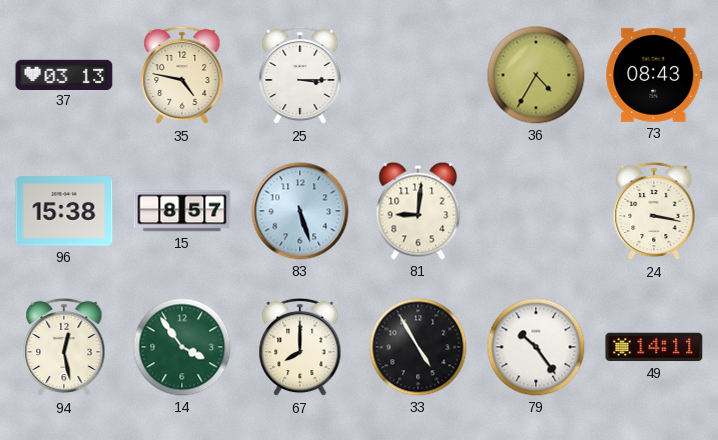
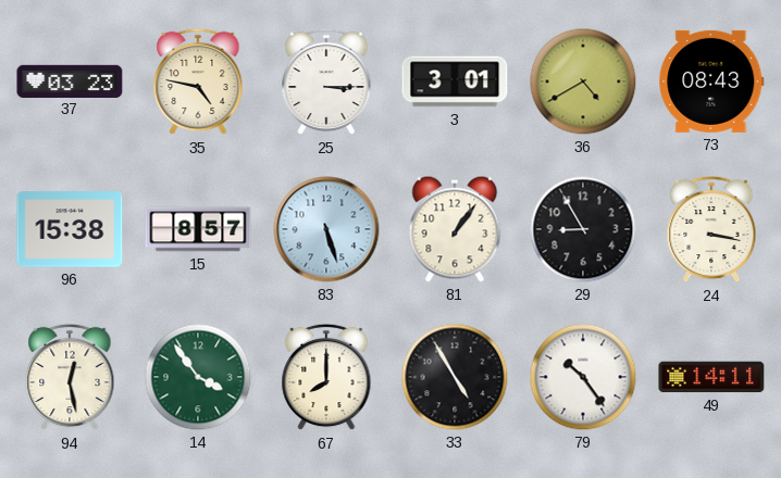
37: 03:13 -> 03:23 (70, 80)
3: none -> 3:01 (455, 81)
36: 4:35 -> 4:40 (583, 81)
81: 9:01 -> 1:06 (455, 229)
29: none -> 8:55 (583, 229)
